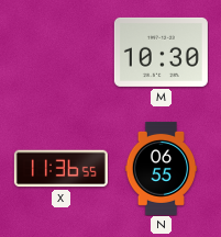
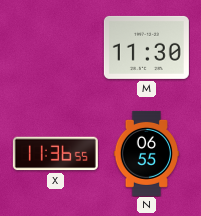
M: 10:30 -> 11:30 (146, 47)
